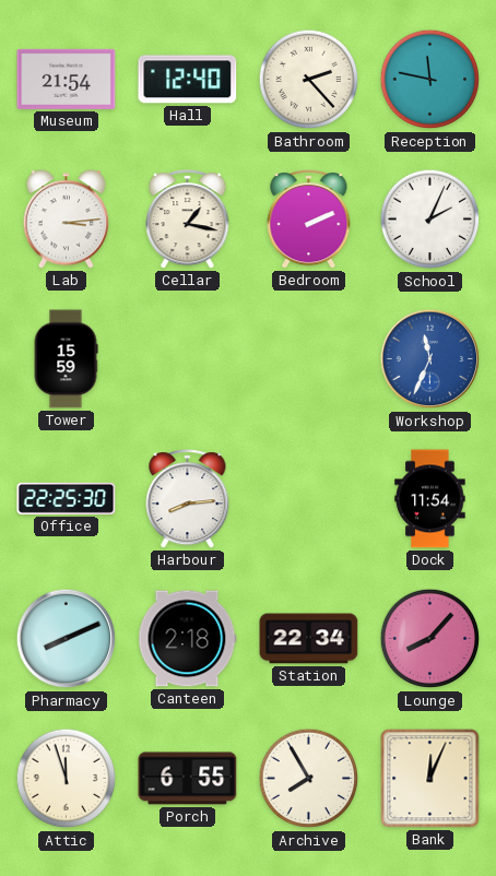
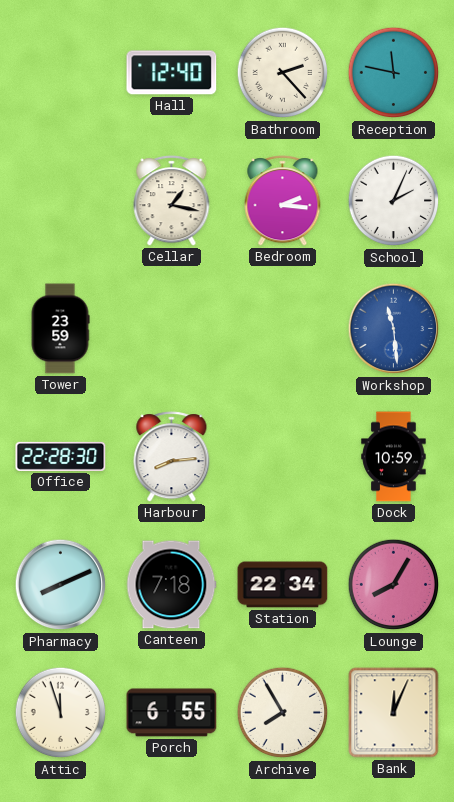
Museum: 21:54 -> none (67, 79)
Lab: 3:14 -> none (67, 220)
Bedroom: 2:11 -> 2:16 (283, 201)
Tower: 15:59 -> 23:59 (60, 329)
Workshop: 11:34 -> 11:29 (394, 329)
Office: 22:25 -> 22:28 (61, 456)
Dock: 11:54 -> 10:59 (394, 457)
Canteen: 2:18 -> 7:18 (171, 585)
Lounge: 8:07 -> 8:05 (394, 585)
